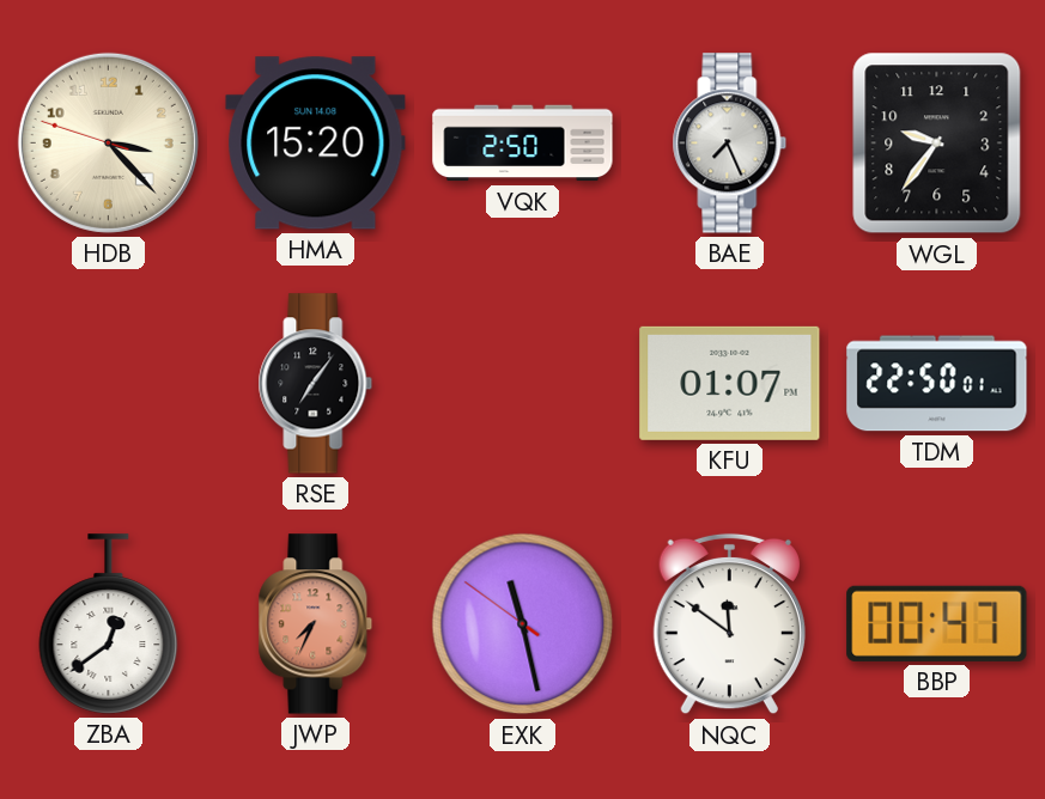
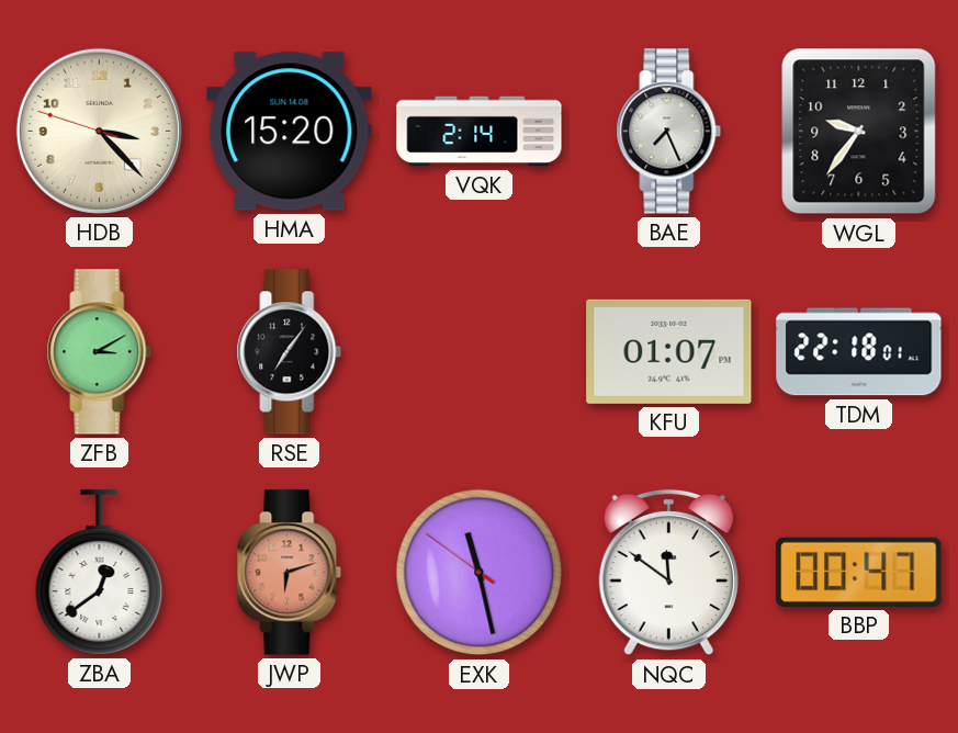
VQK: 2:50 -> 2:14 (480, 132)
ZFB: none -> 3:10 (100, 352)
TDM: 22:50 -> 22:18 (859, 352)
JWP: 7:34 -> 6:12 (290, 573)
